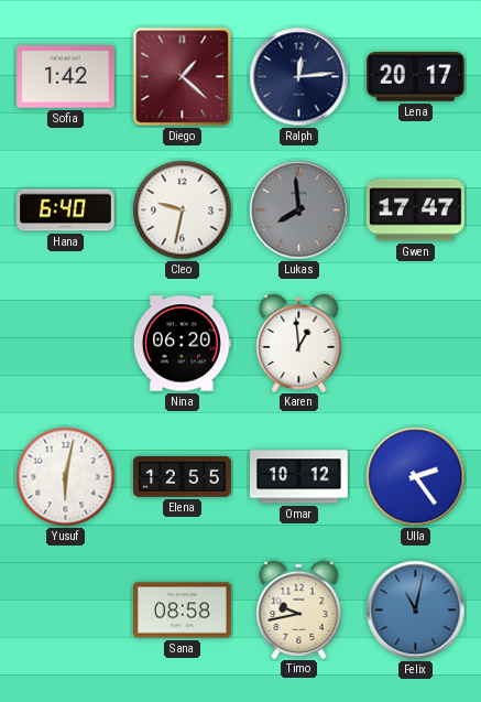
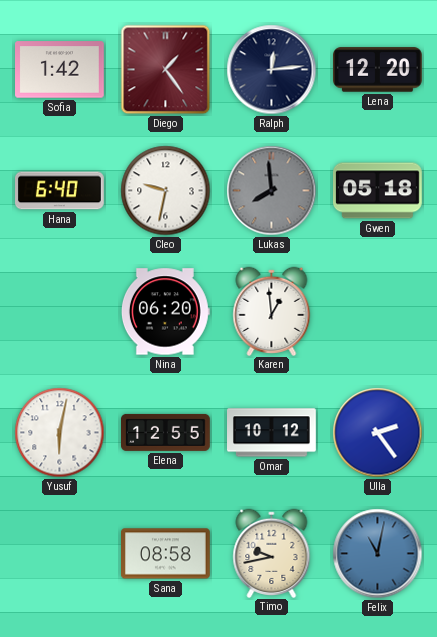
Diego: 1:22 -> 1:24 (166, 70)
Lena: 20:17 -> 12:20 (378, 70)
Gwen: 17:47 -> 05:18 (378, 191)
